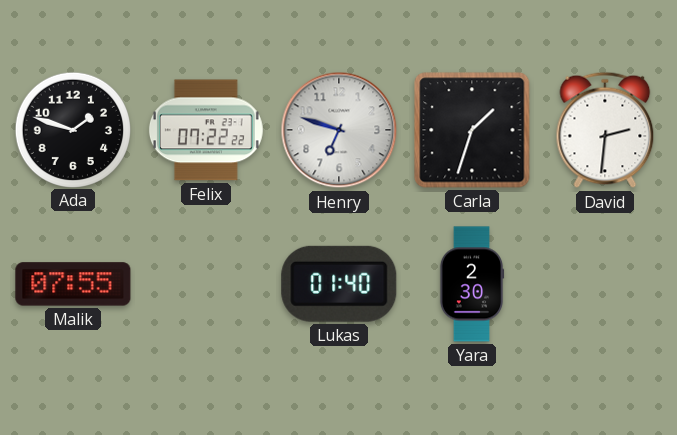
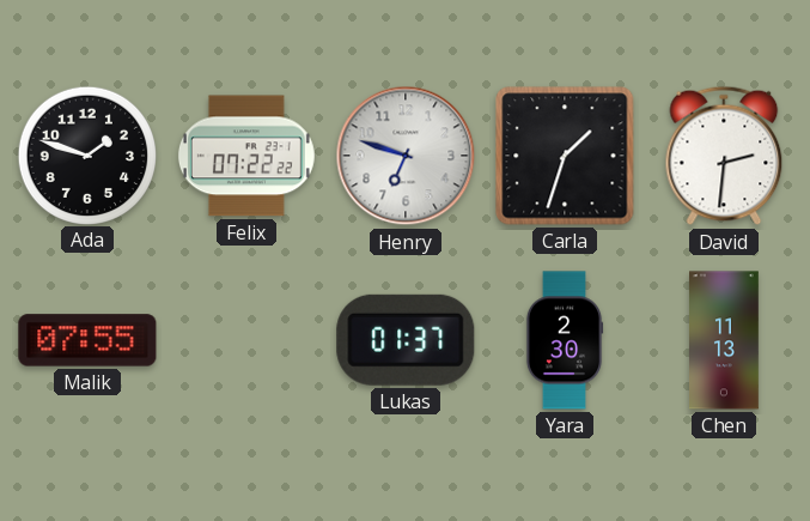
Lukas: 01:40 -> 01:37 (406, 340)
Chen: none -> 11:13 (725, 340)
